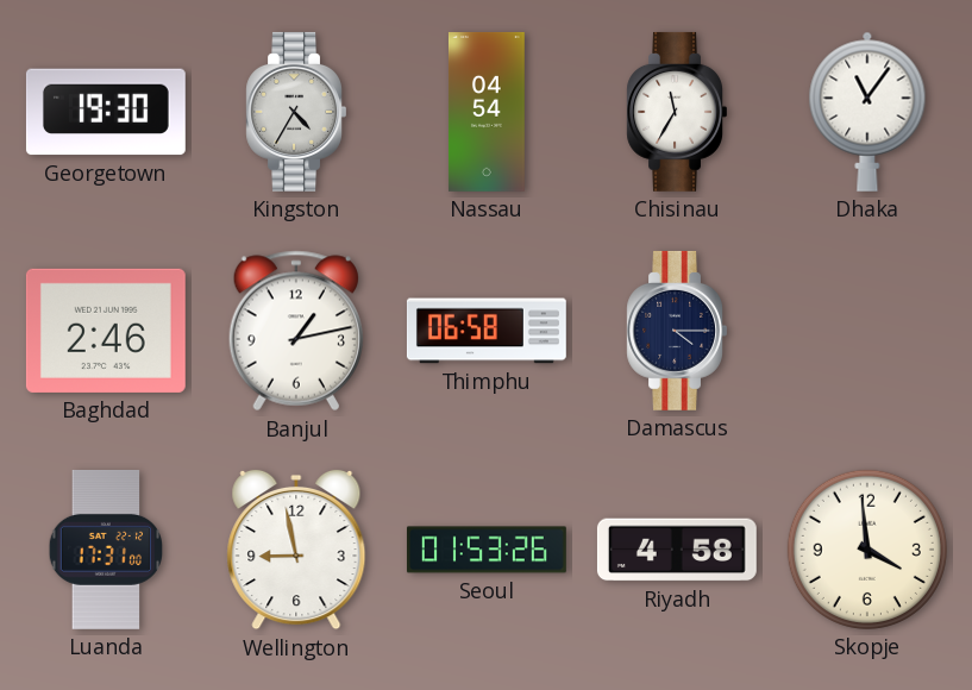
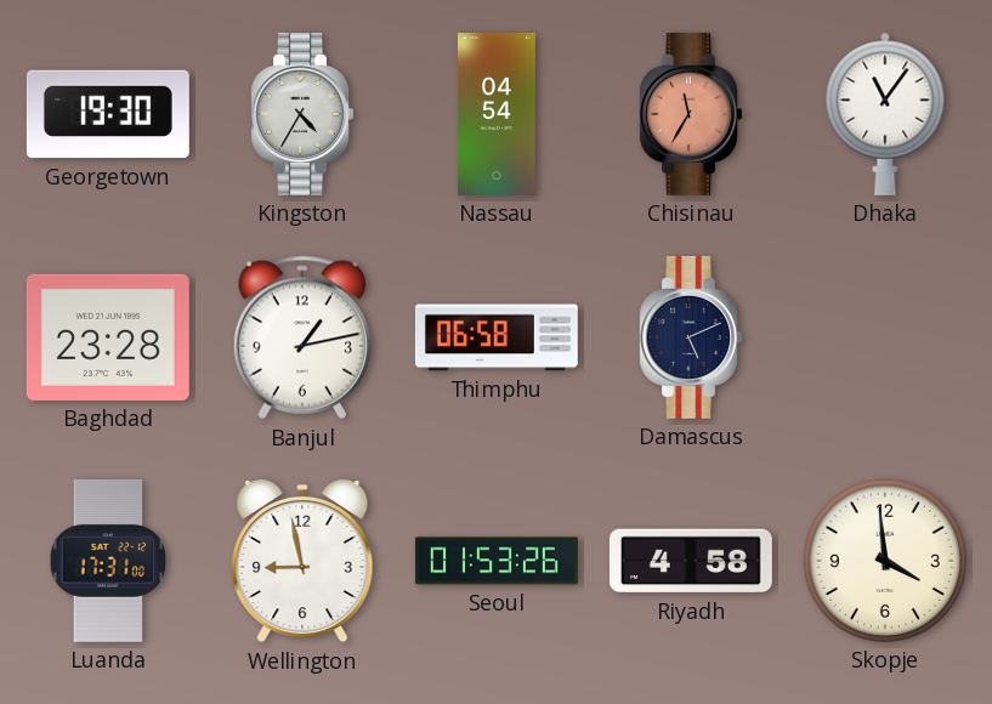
Chisinau dial: white -> salmon (690, 114)
Baghdad: 2:46 -> 23:28 (108, 337)
Damascus: 4:15 -> 5:11 (690, 337)
